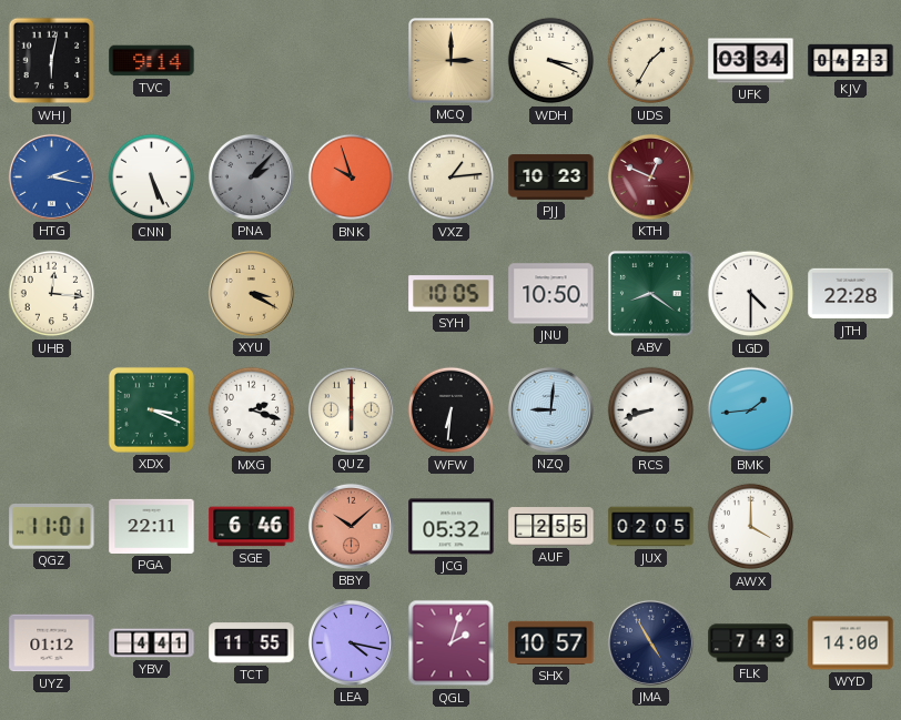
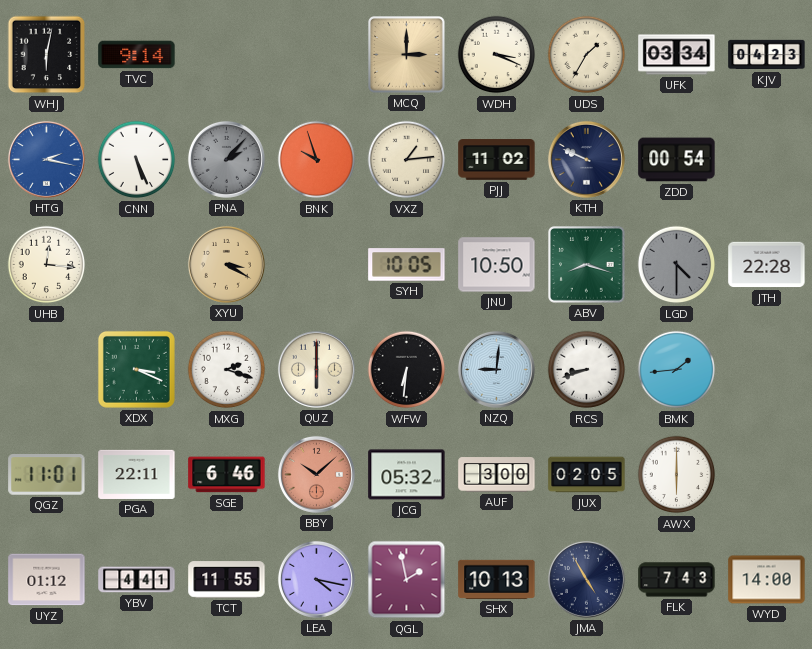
PJJ: 10:23 -> 11:02 (497, 160)
KTH: 12:49 -> 9:49 (586, 159)
KTH dial: burgundy -> navy (586, 159)
ZDD: none -> 00:54 (677, 160)
ABV: 8:21 -> 8:18 (587, 265)
LGD dial: white -> grey (677, 265)
AUF: 2:55 -> 3:00 (497, 475)
AWX: 4:00 -> 6:00 (677, 475)
QGL: 2:03 -> 1:58 (407, 580)
SHX: 10:57 -> 10:13 (497, 579)
